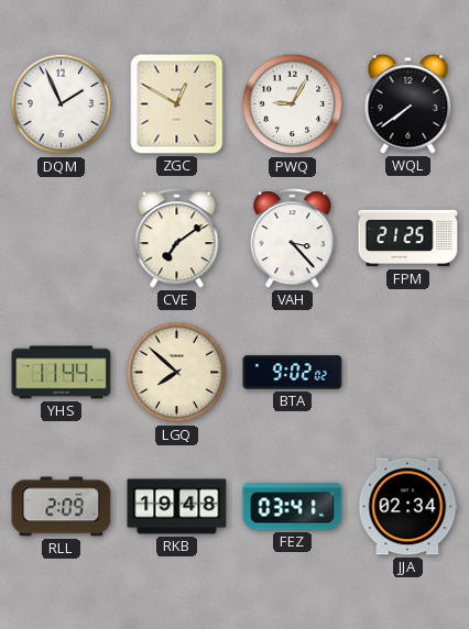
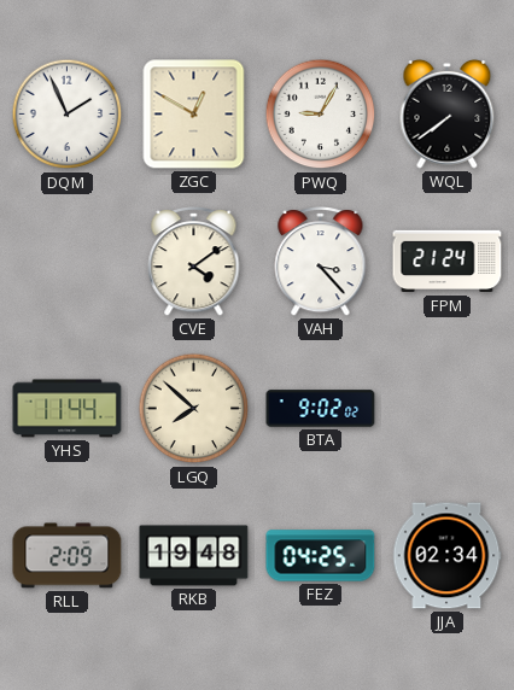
CVE: 7:09 -> 4:09 (194, 262)
FPM: 21:25 -> 21:24 (448, 262)
FEZ: 03:41 -> 04:25 (321, 556)
